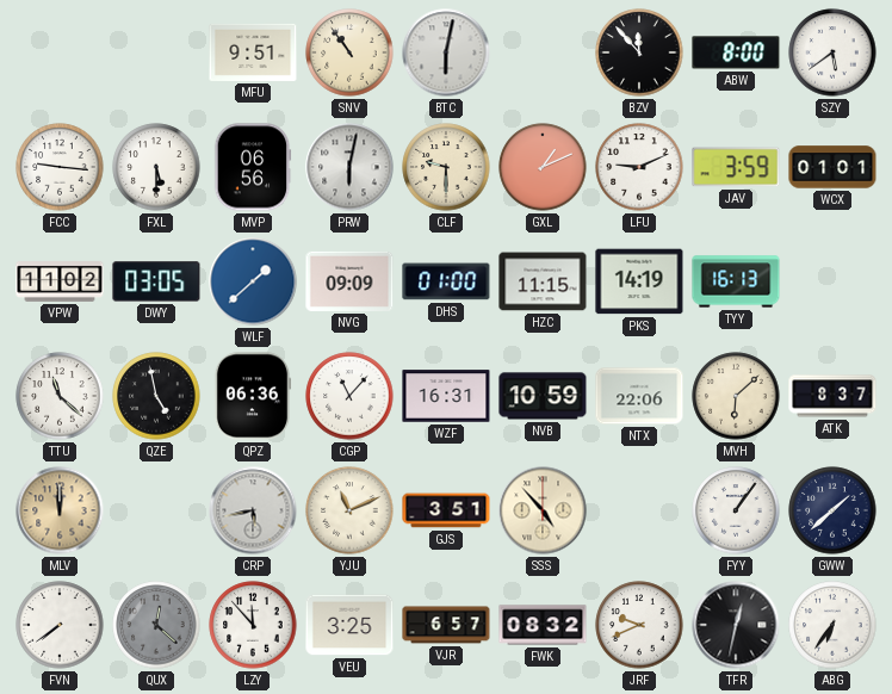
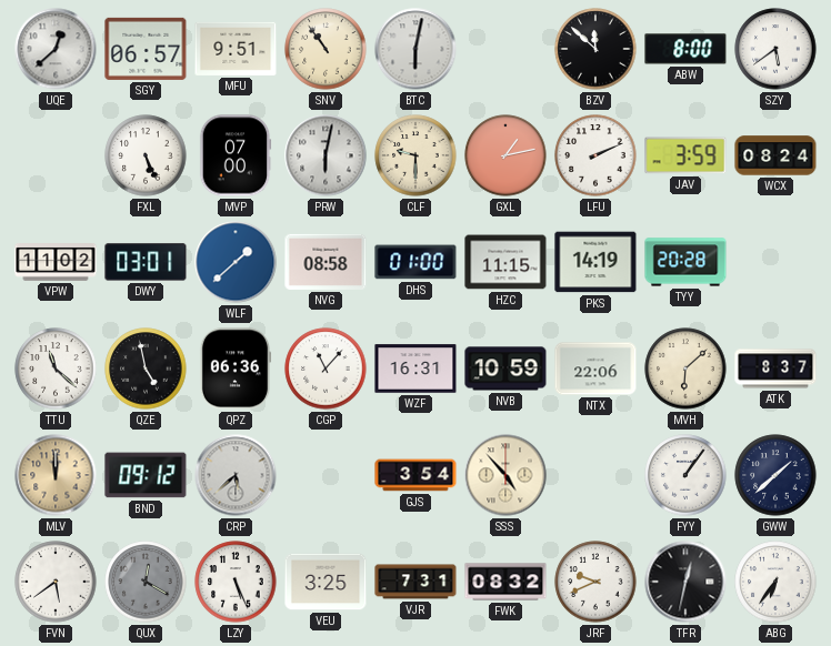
UQE: none -> 12:38 (56, 49)
SGY: none -> 06:57 (146, 49)
BZV: 11:53 -> 11:52 (595, 49)
FCC: 9:16 -> none (60, 167)
FXL: 5:30 -> 5:26 (146, 155)
MVP: 06:56 -> 07:00 (236, 155)
GXL: 1:11 -> 1:13 (505, 155)
LFU: 9:11 -> 2:11 (595, 155)
WCX: 01:01 -> 08:24 (775, 155)
DWY: 03:05 -> 03:01 (146, 262)
NVG: 09:09 -> 08:58 (326, 262)
TYY: 16:13 -> 20:28 (685, 262)
BND: none -> 09:12 (146, 475)
CRP: 5:43 -> 5:38 (236, 475)
YJU: 11:11 -> none (349, 510)
GJS: 3:51 -> 3:54 (416, 475)
FVN: 7:39 -> 5:39 (56, 582)
QUX: 12:22 -> 12:20 (146, 582)
LZY: 11:53 -> 5:26 (236, 582)
VJR: 6:57 -> 7:31 (416, 582)
